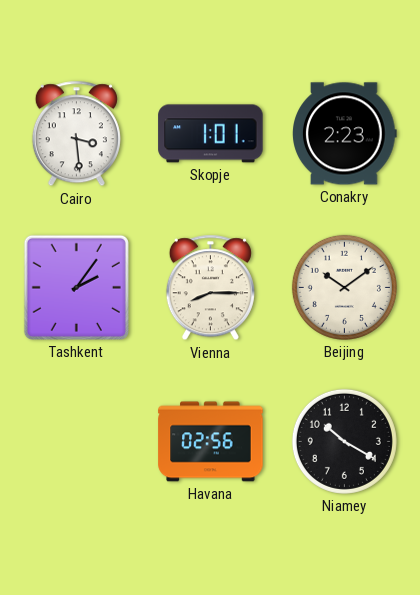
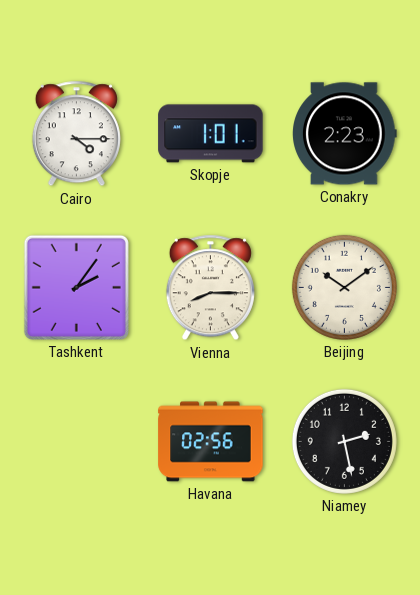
Cairo: 3:29 -> 4:15 (76, 134)
Niamey: 10:20 -> 2:28 (344, 441)
